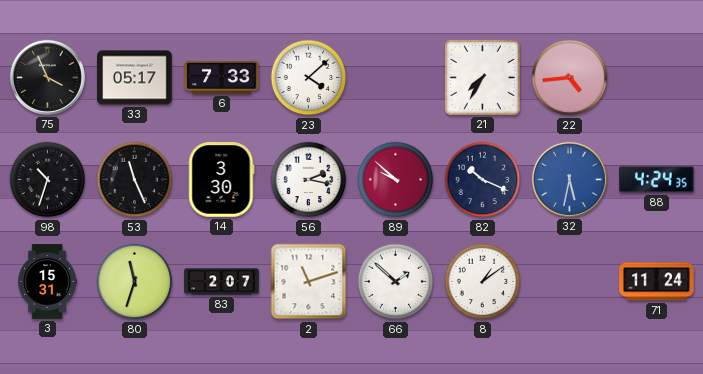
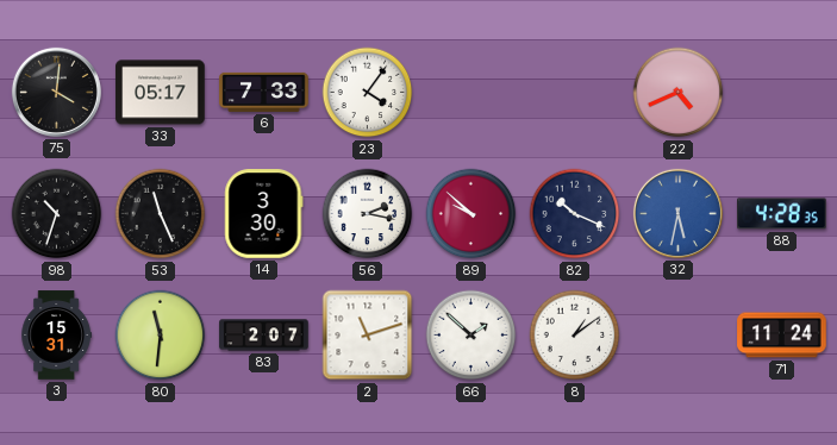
75: 3:56 -> 4:01 (56, 92)
23: 4:08 -> 4:06 (368, 93)
21: 7:35 -> none (483, 78)
22: 4:44 -> 4:41 (679, 93)
88: 4:24 -> 4:28 (782, 214)
80: 11:33 -> 11:31 (161, 336)
